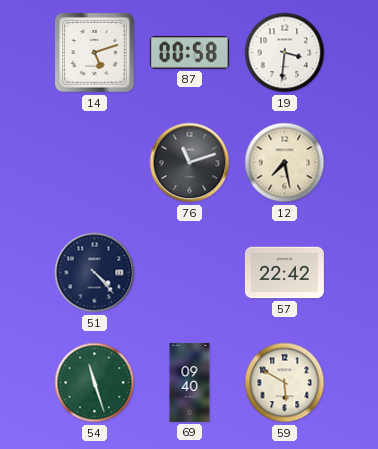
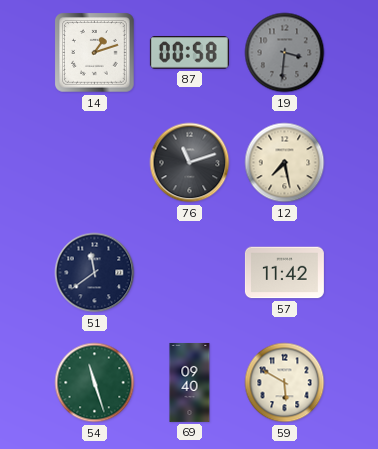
14: 5:12 -> 1:12 (95, 53)
19 dial: white -> grey (285, 53)
51: 4:23 -> 11:39 (95, 273)
57: 22:42 -> 11:42 (284, 273)
